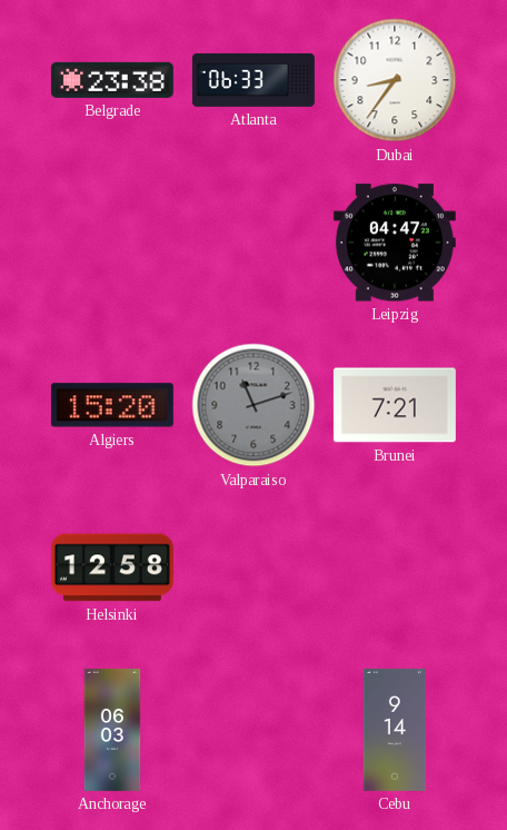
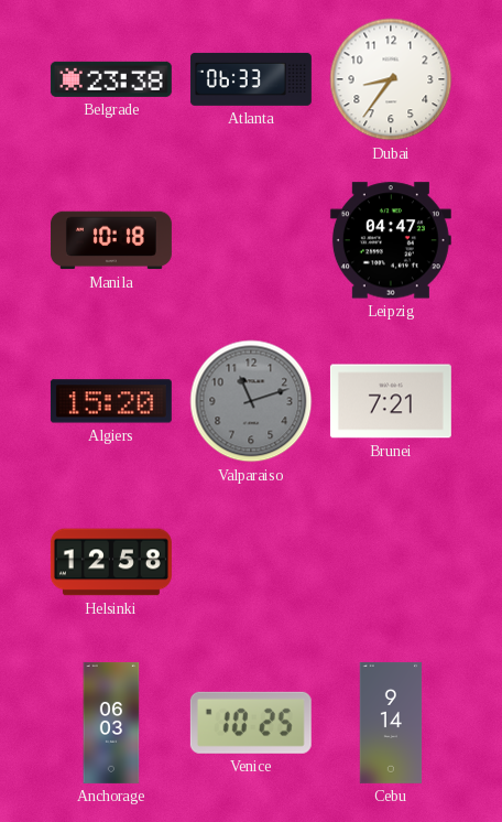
Manila: none -> 10:18 (111, 240)
Venice: none -> 10:25 (251, 723)
